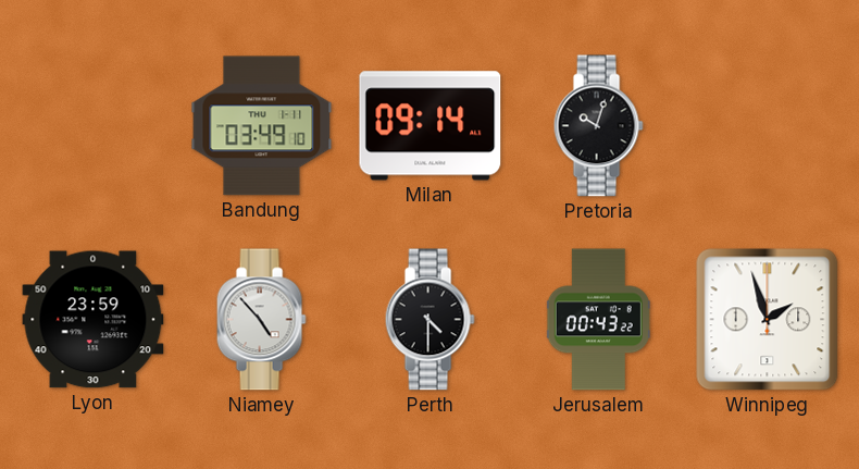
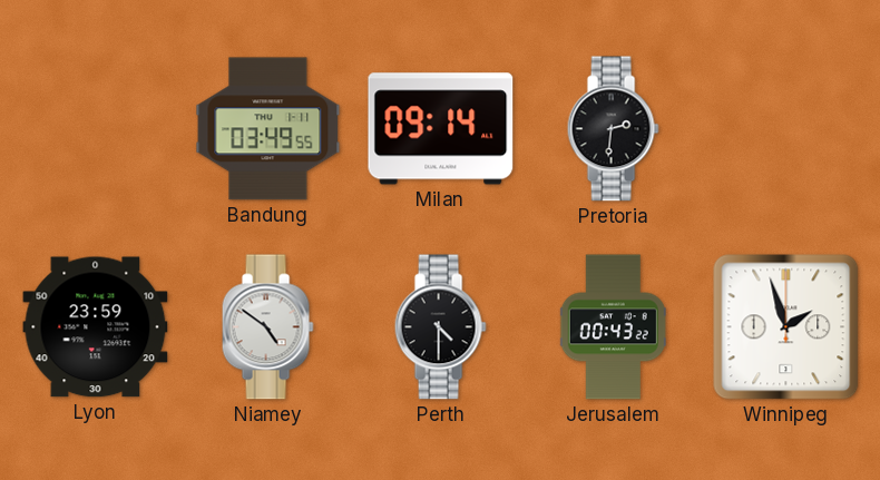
Bandung: 03:49:10 -> 03:49:55 (268, 129)
Pretoria: 10:03 -> 2:31 (613, 129)
Niamey: 4:53 -> 4:51 (267, 327)
